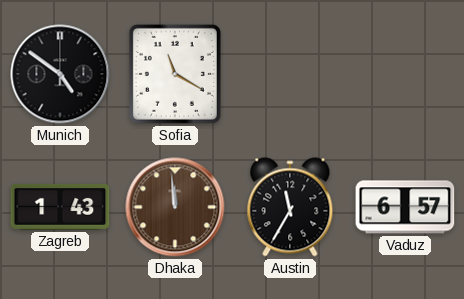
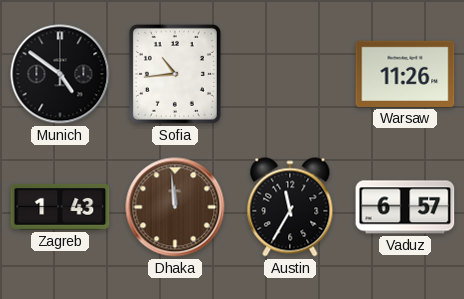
Sofia: 11:20 -> 10:44 (175, 74)
Warsaw: none -> 11:26 (405, 74)
